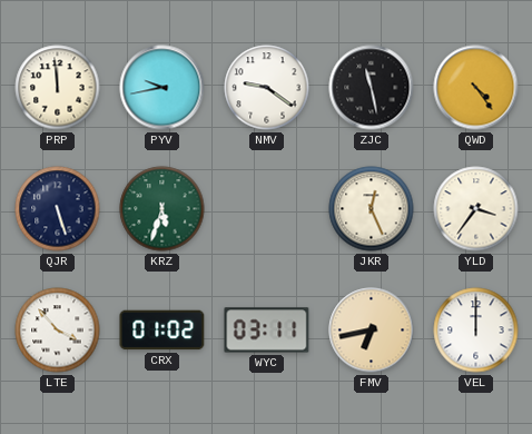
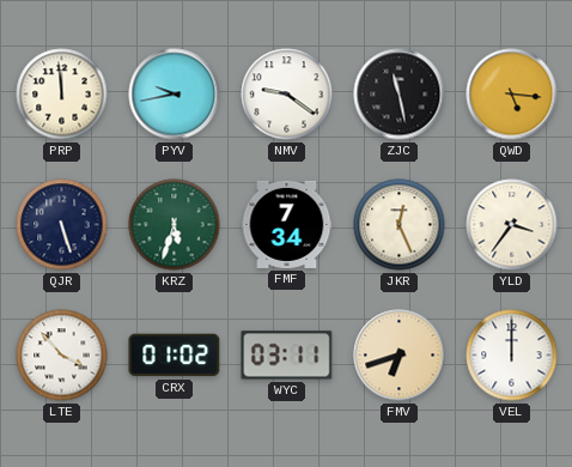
QWD: 4:24 -> 5:16 (512, 95)
FMF: none -> 7:34 (287, 224)
FMV: 6:43 -> 6:42 (400, 356)
